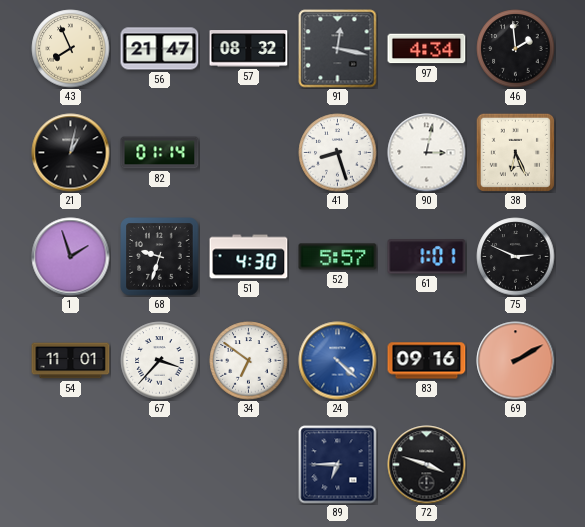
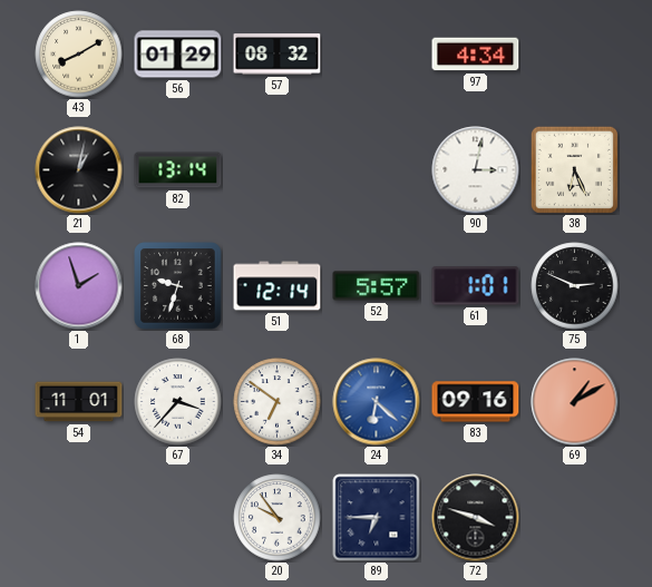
43: 7:56 -> 8:10 (79, 55)
56: 21:47 -> 01:29 (178, 55)
91: 12:17 -> none (338, 49)
46: 1:59 -> none (516, 49)
82: 01:14 -> 13:14 (178, 170)
41: 8:27 -> none (338, 153)
51: 4:30 -> 12:14 (278, 286)
24: 4:22 -> 6:22 (377, 402)
69: 2:10 -> 1:10 (575, 402)
20: none -> 9:54 (278, 518)
